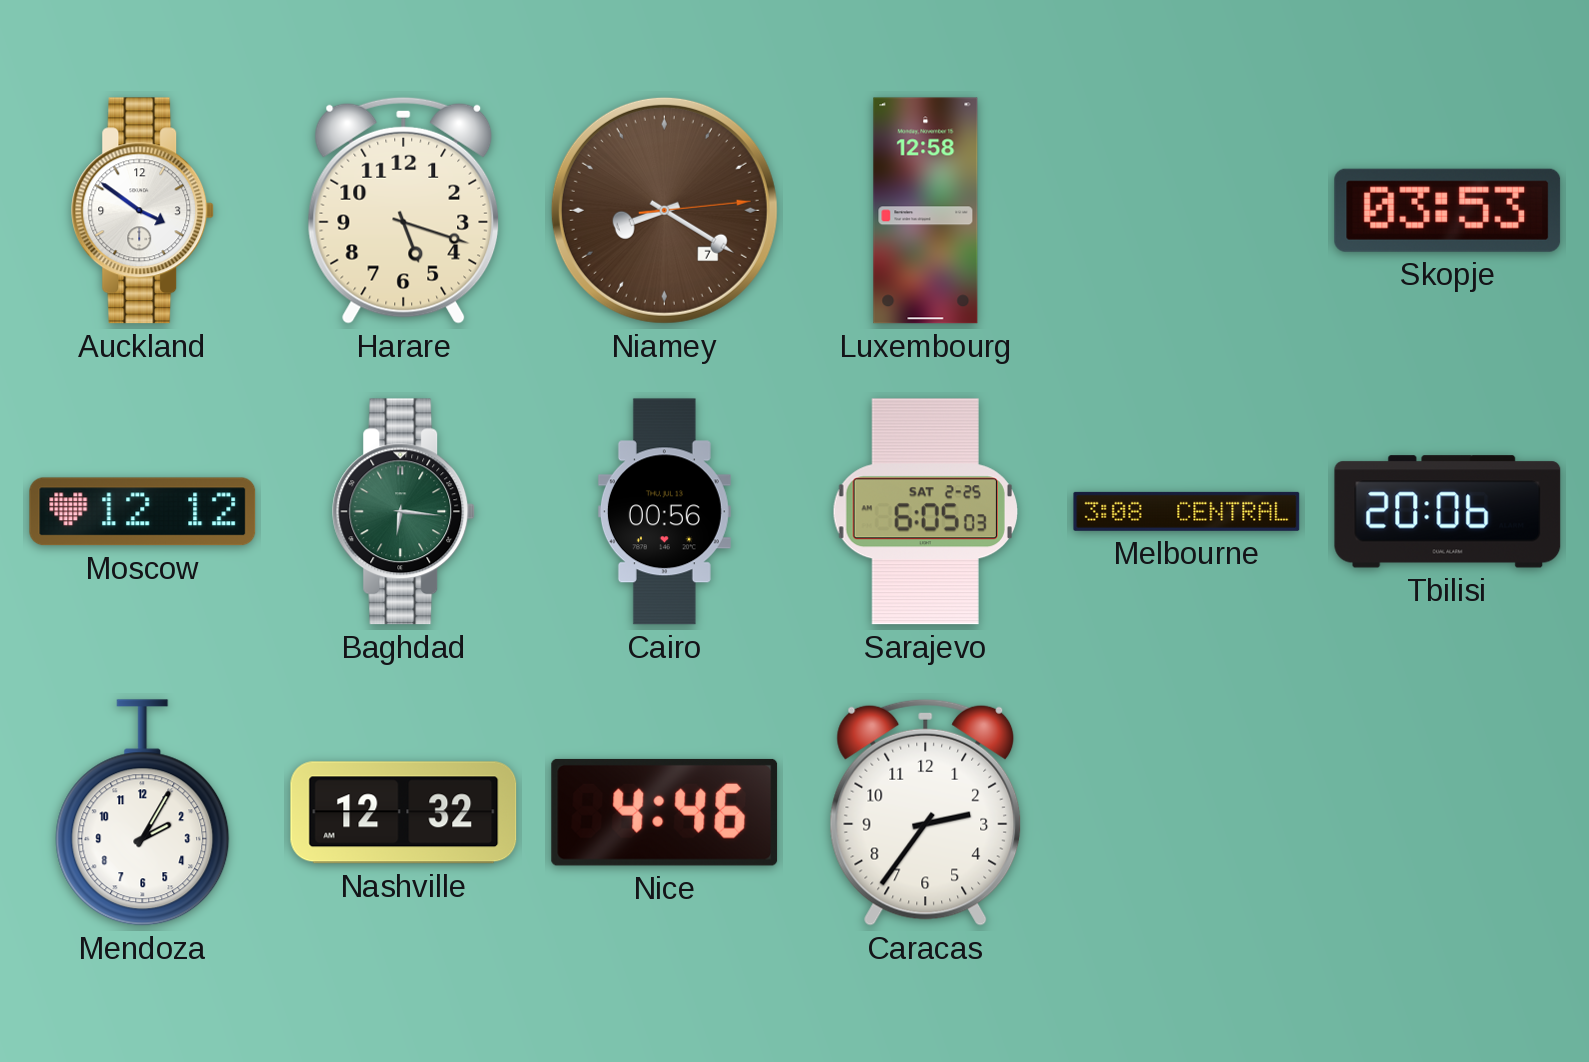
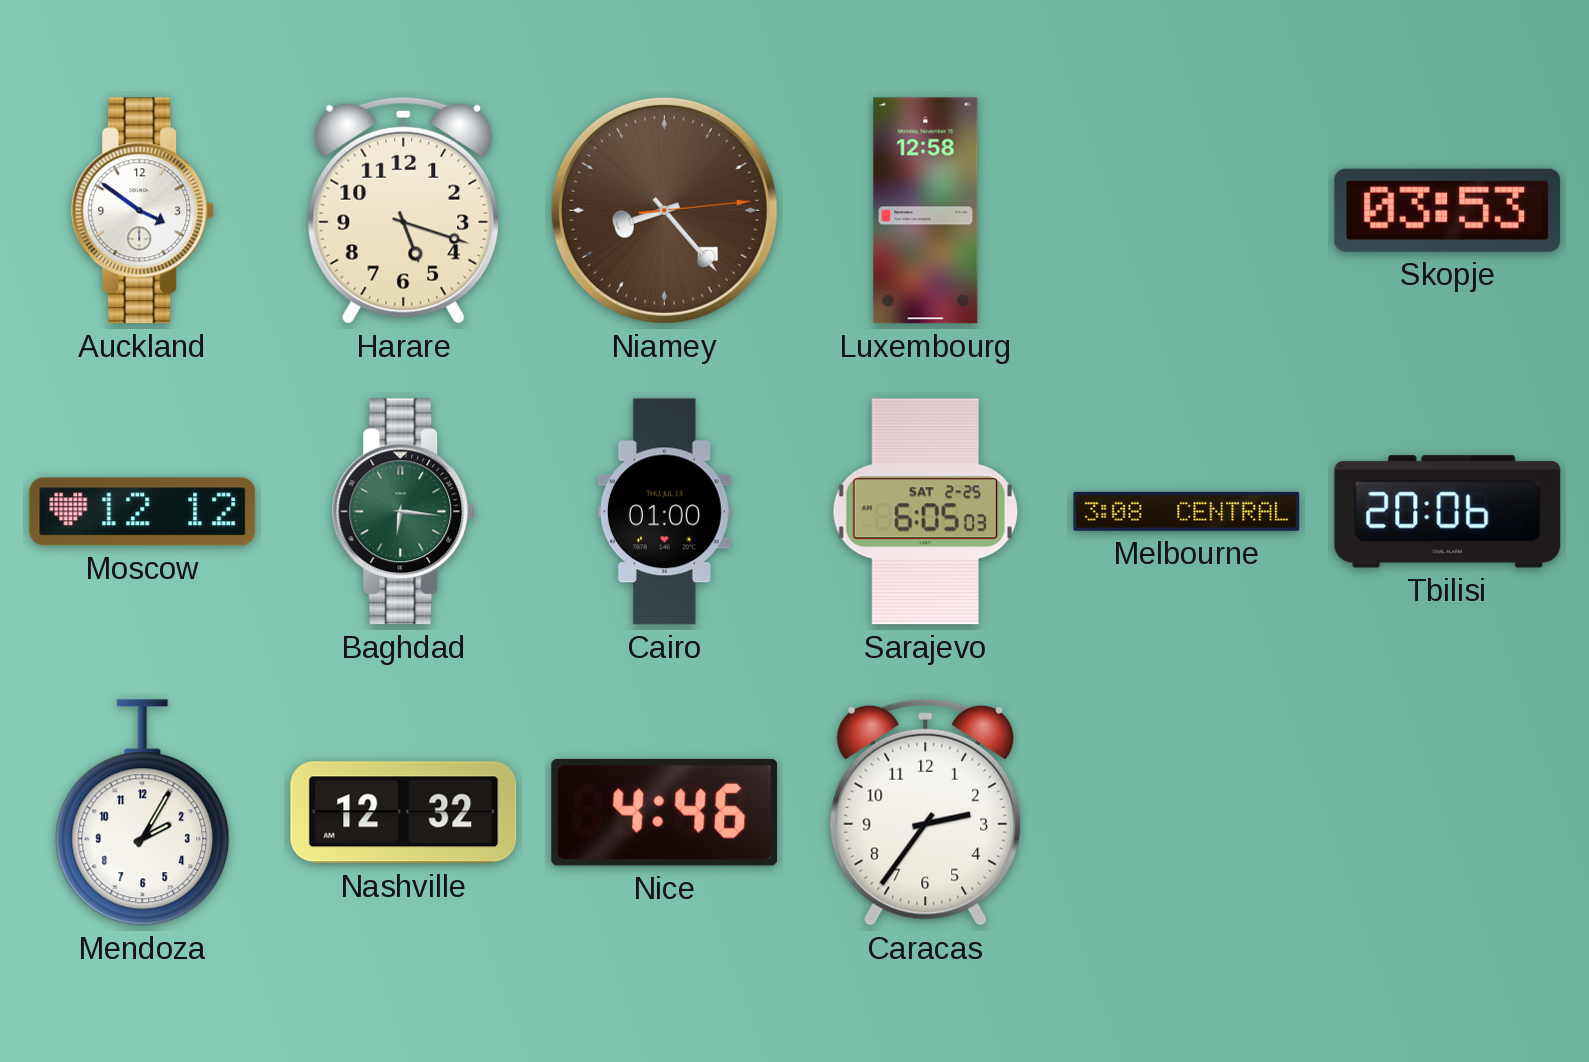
Niamey: 8:20 -> 8:23 (664, 210)
Cairo: 00:56 -> 01:00 (664, 512)
